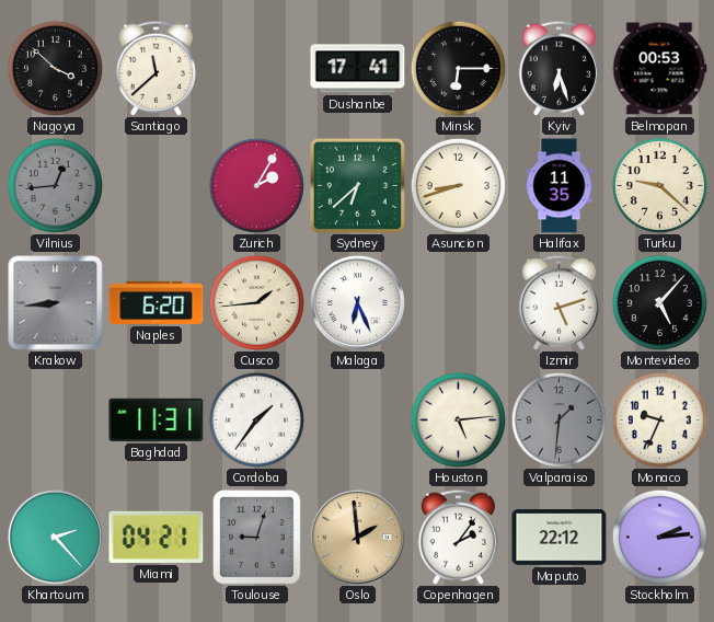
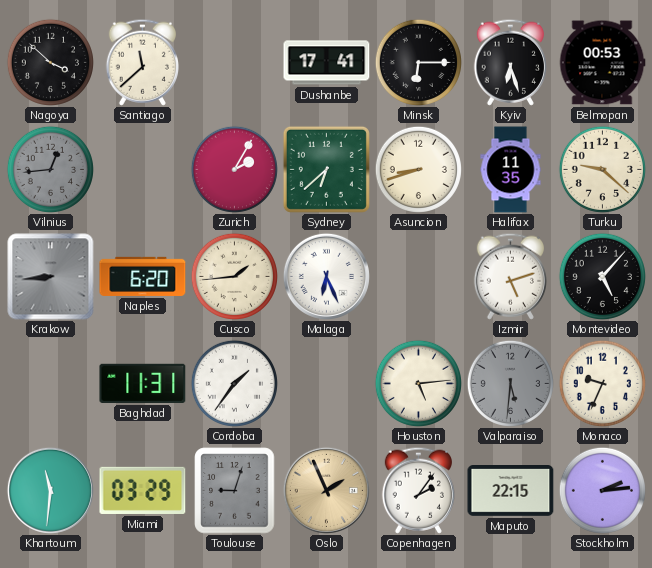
Valparaiso: 1:31 -> 5:31 (510, 383)
Khartoum: 2:23 -> 11:31 (50, 490)
Miami: 04:21 -> 03:29 (143, 490)
Oslo: 1:59 -> 1:56 (326, 490)
Maputo: 22:12 -> 22:15 (511, 491)
